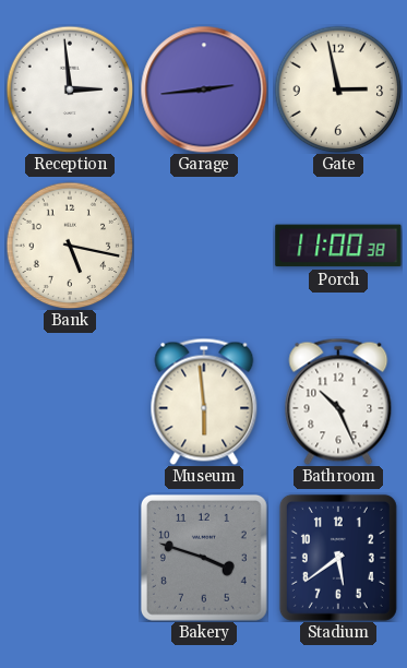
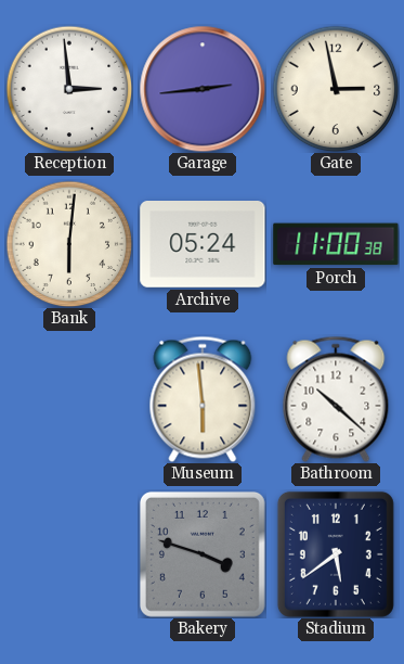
Bank: 5:17 -> 6:01 (69, 244)
Archive: none -> 05:24 (203, 245)
Bathroom: 10:26 -> 10:22 (336, 399)
